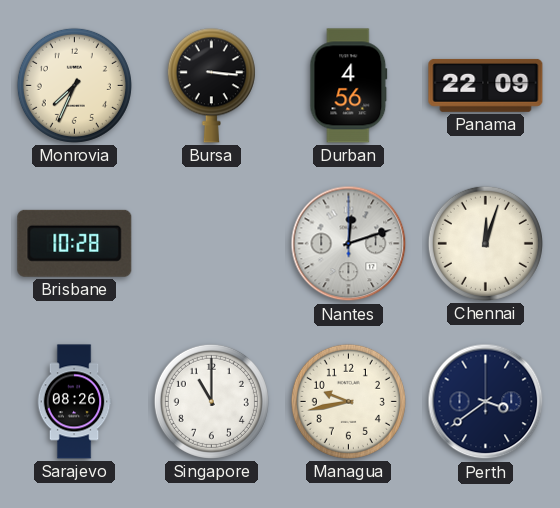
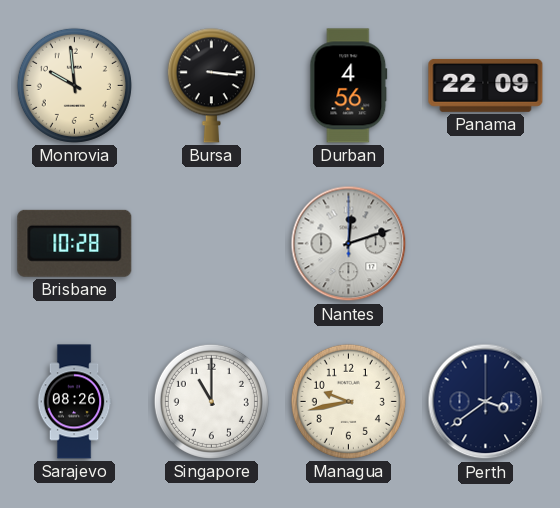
Monrovia: 7:34 -> 9:59 (74, 85)
Chennai: 12:03 -> none (485, 243)
